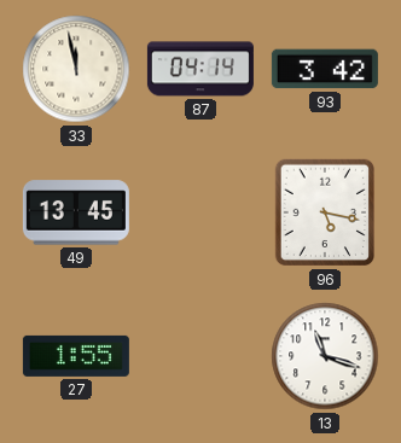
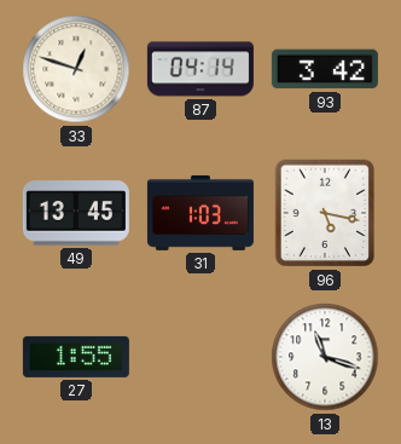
33: 11:58 -> 12:48 (76, 69)
31: none -> 1:03 (200, 213)
